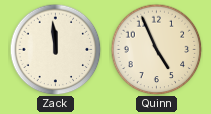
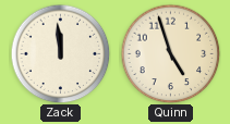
Quinn: 4:56 -> 4:57 (170, 53)
